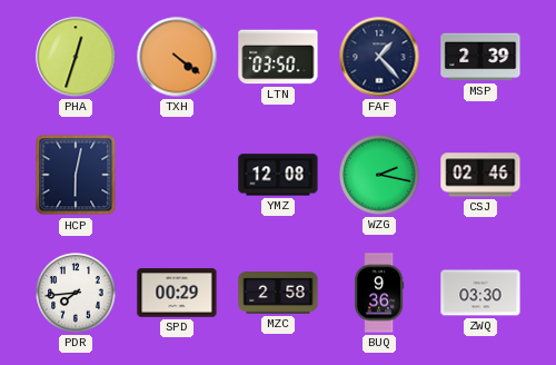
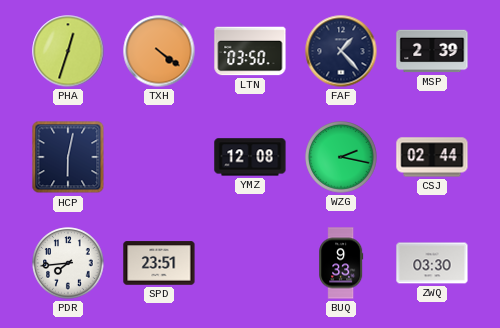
CSJ: 02:46 -> 02:44 (432, 157)
SPD: 00:29 -> 23:51 (159, 263)
MZC: 2:58 -> none (278, 293)
BUQ: 9:36 -> 9:33 (341, 263)
